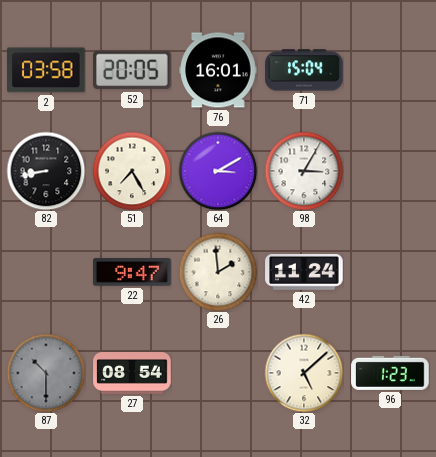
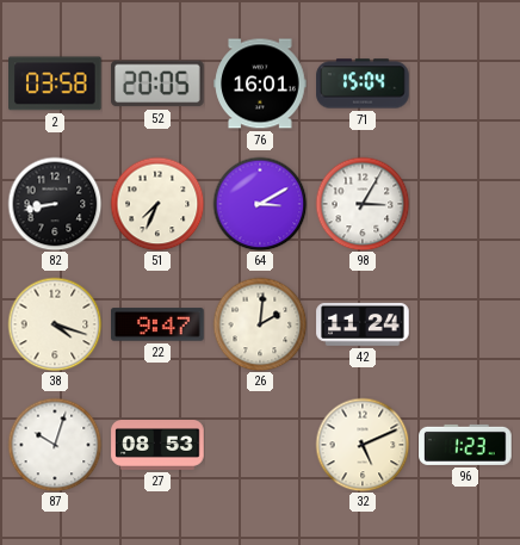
51: 7:25 -> 7:34 (157, 204)
38: none -> 4:18 (55, 324)
26: 1:59 -> 2:01 (260, 324)
87: 10:30 -> 10:03 (55, 445)
87 dial: grey -> white (55, 445)
27: 08:54 -> 08:53 (157, 446)
32: 5:08 -> 5:11 (363, 445)
